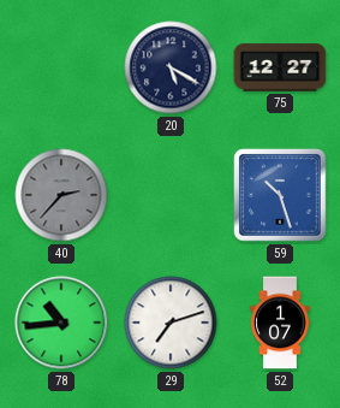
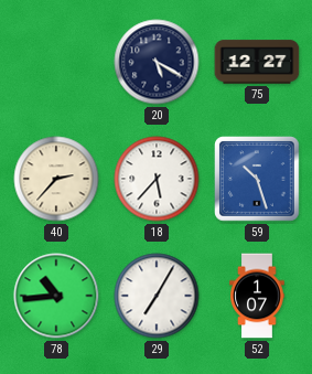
40 dial: grey -> cream (56, 179)
18: none -> 5:37 (157, 179)
29: 7:12 -> 7:05 (157, 296)
